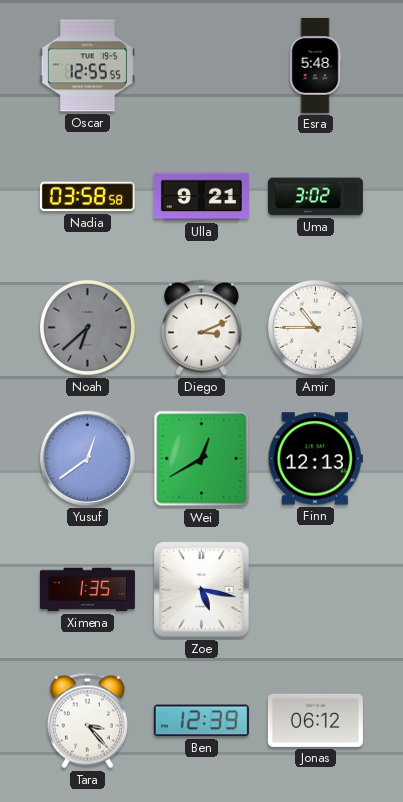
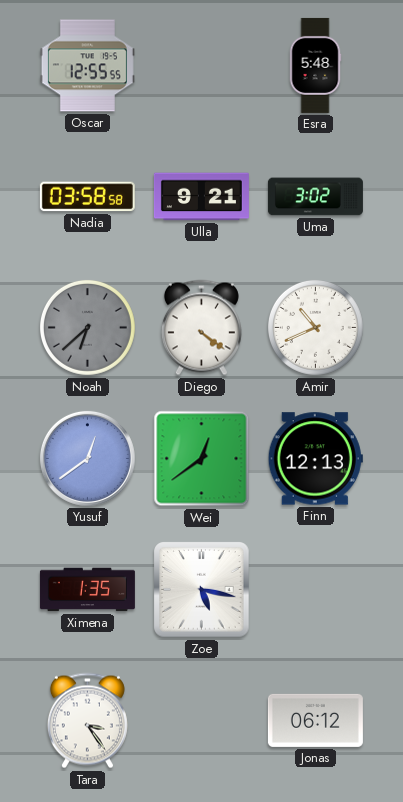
Diego: 3:11 -> 4:21 (201, 328)
Amir: 10:45 -> 10:41 (315, 327)
Wei: 12:40 -> 12:39 (202, 459)
Tara: 3:23 -> 3:24 (87, 721)
Ben: 12:39 -> none (201, 721)
